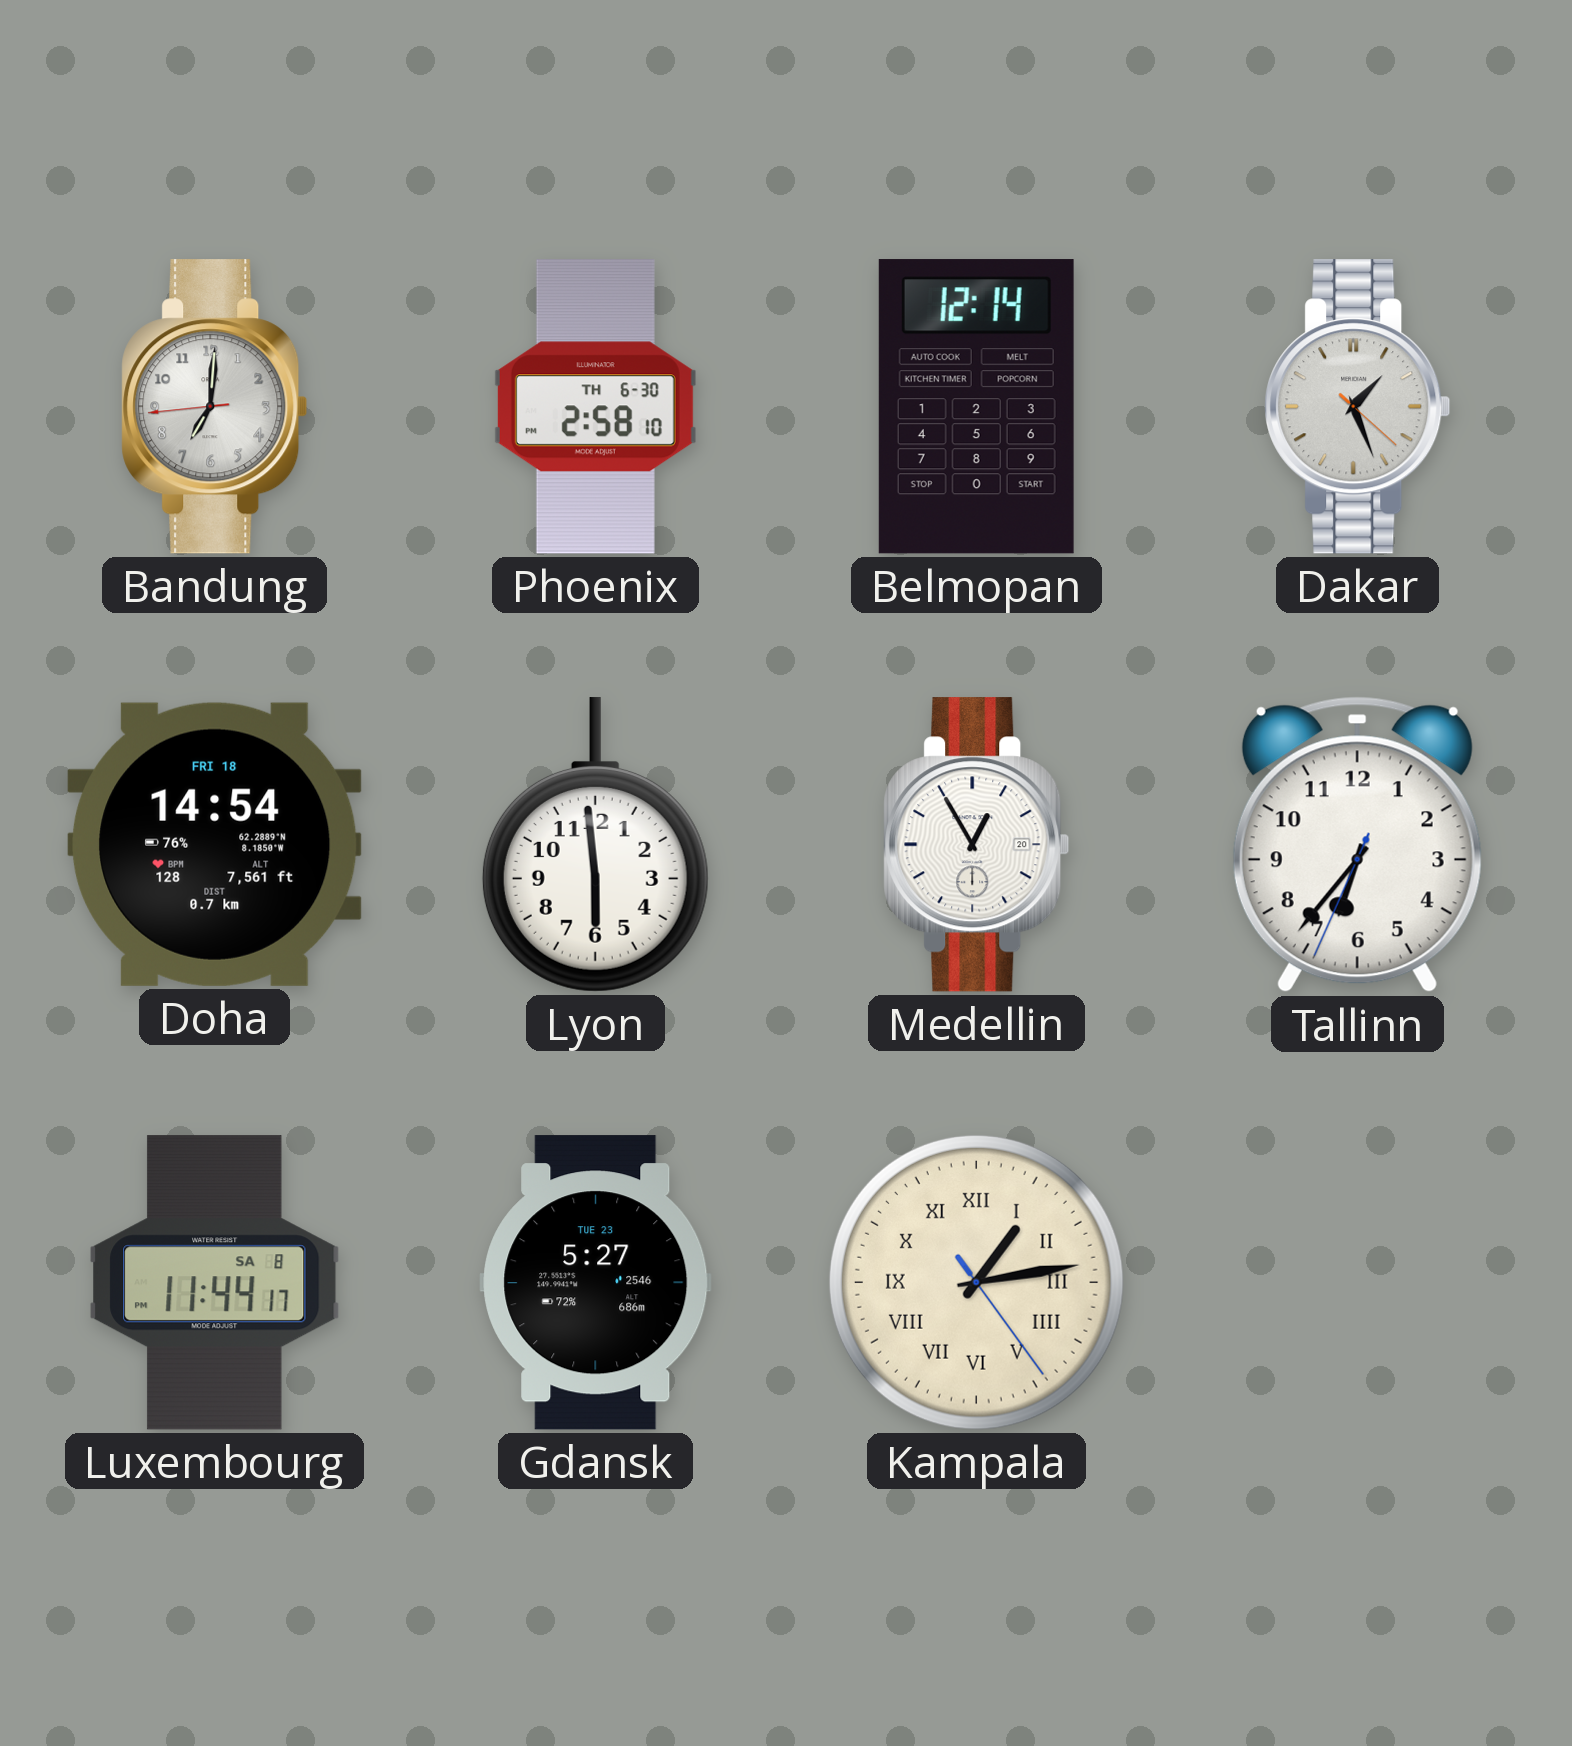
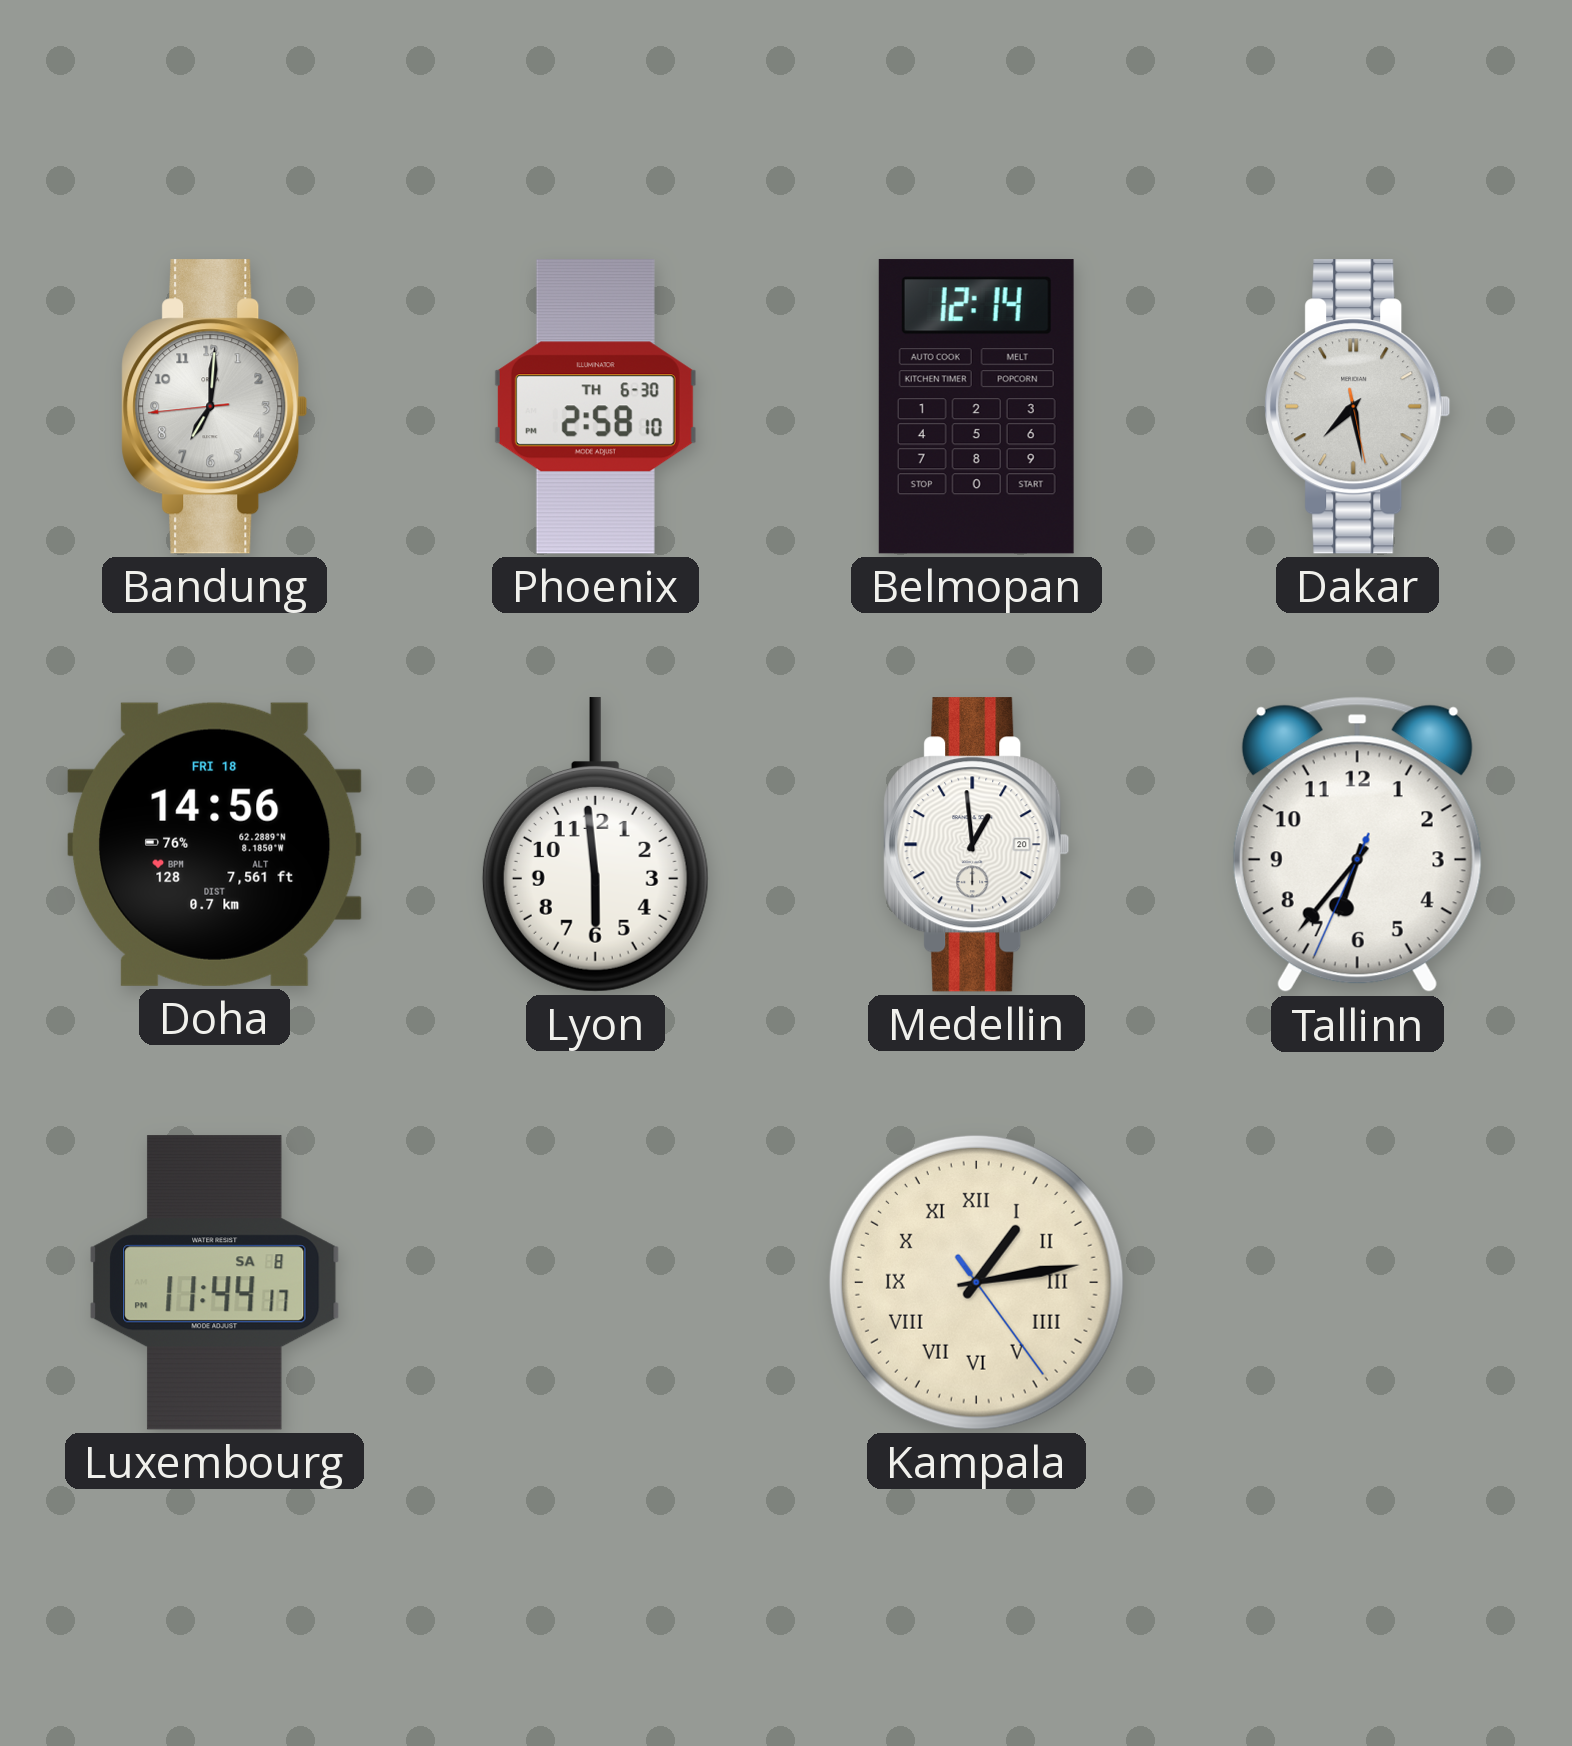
Dakar: 1:26 -> 7:28 (1358, 407)
Doha: 14:54 -> 14:56 (215, 844)
Medellin: 12:55 -> 12:59 (977, 845)
Gdansk: 5:27 -> none (596, 1283)
